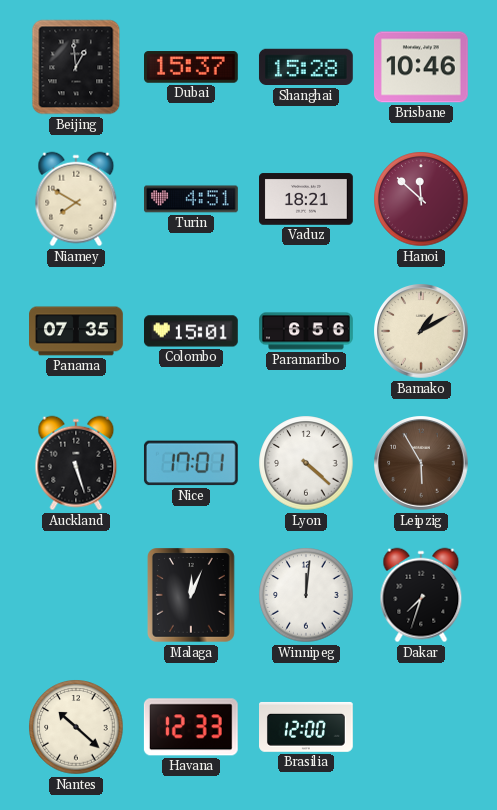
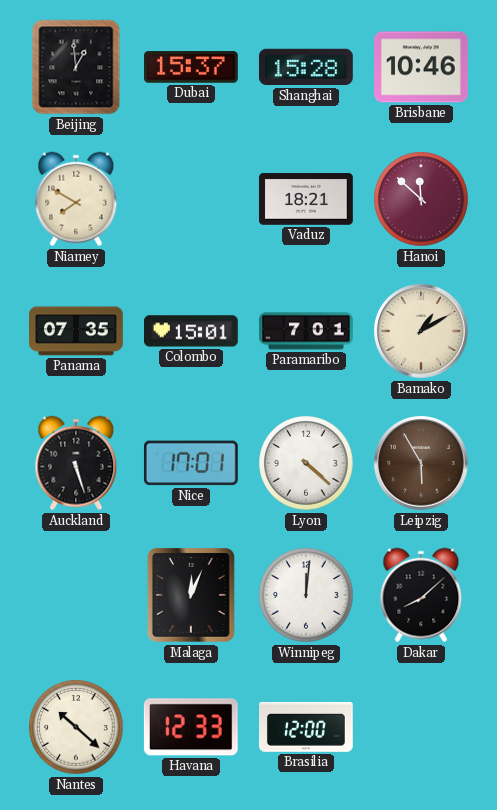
Turin: 4:51 -> none (192, 199)
Paramaribo: 6:56 -> 7:01 (306, 331)
Dakar: 7:33 -> 8:08 (421, 595)
